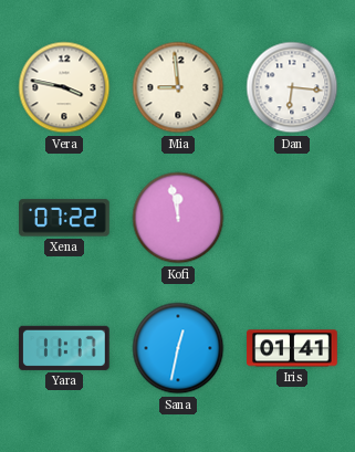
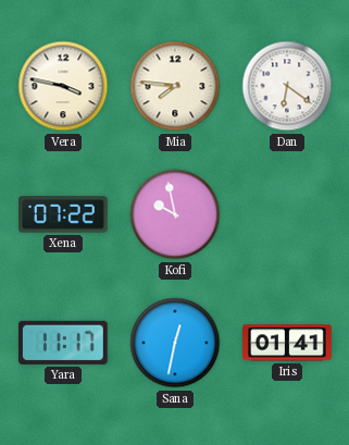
Mia: 8:59 -> 7:46 (175, 86)
Dan: 6:16 -> 6:21 (287, 86)
Kofi: 11:58 -> 9:58 (175, 214)
